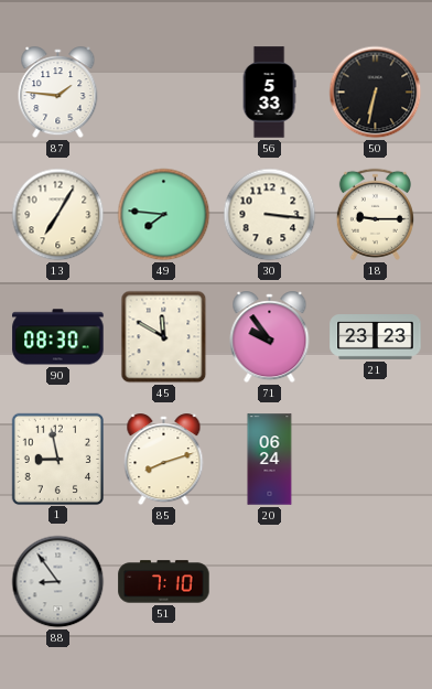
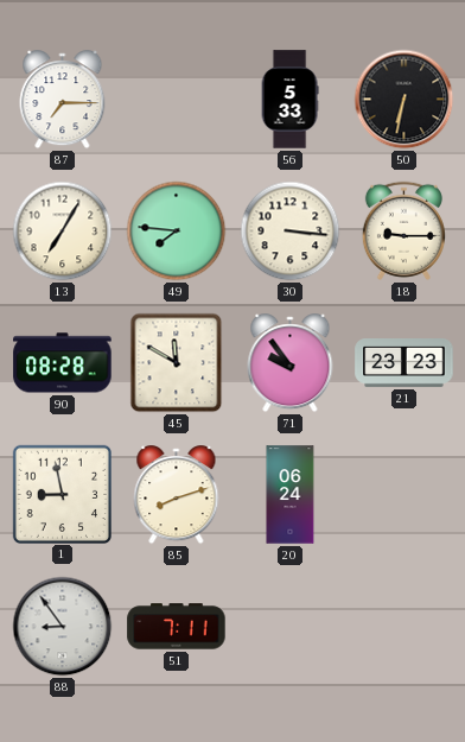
87: 1:46 -> 7:15 (63, 100)
90: 08:30 -> 08:28 (63, 363)
51: 7:10 -> 7:11 (177, 627)
